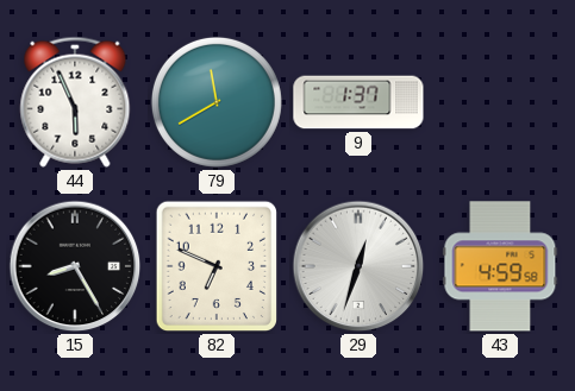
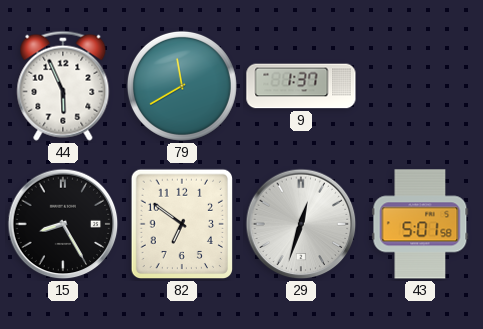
82: 6:49 -> 6:51 (181, 224)
43: 4:59 -> 5:01 (420, 224)
